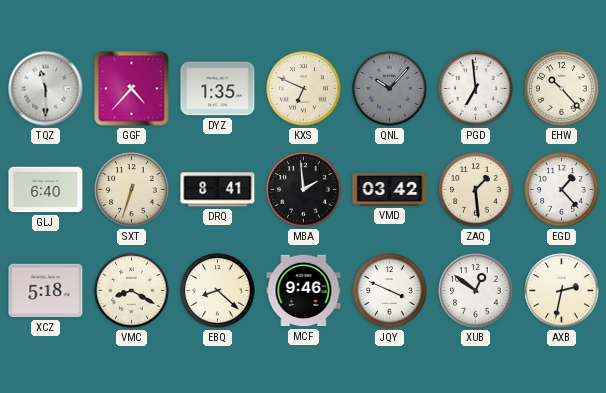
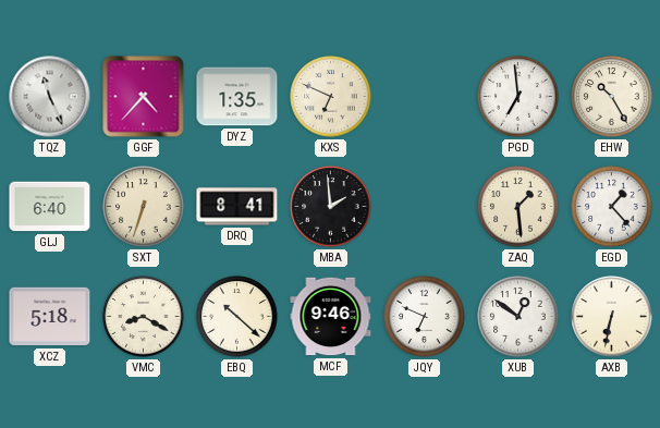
TQZ: 11:30 -> 11:26 (50, 97)
QNL: 10:07 -> none (390, 89)
EHW: 10:23 -> 10:25 (612, 97)
VMD: 03:42 -> none (390, 189)
EBQ: 8:22 -> 10:22 (237, 317)
JQY: 3:49 -> 6:49 (425, 317)
AXB: 2:32 -> 6:32 (612, 317)
